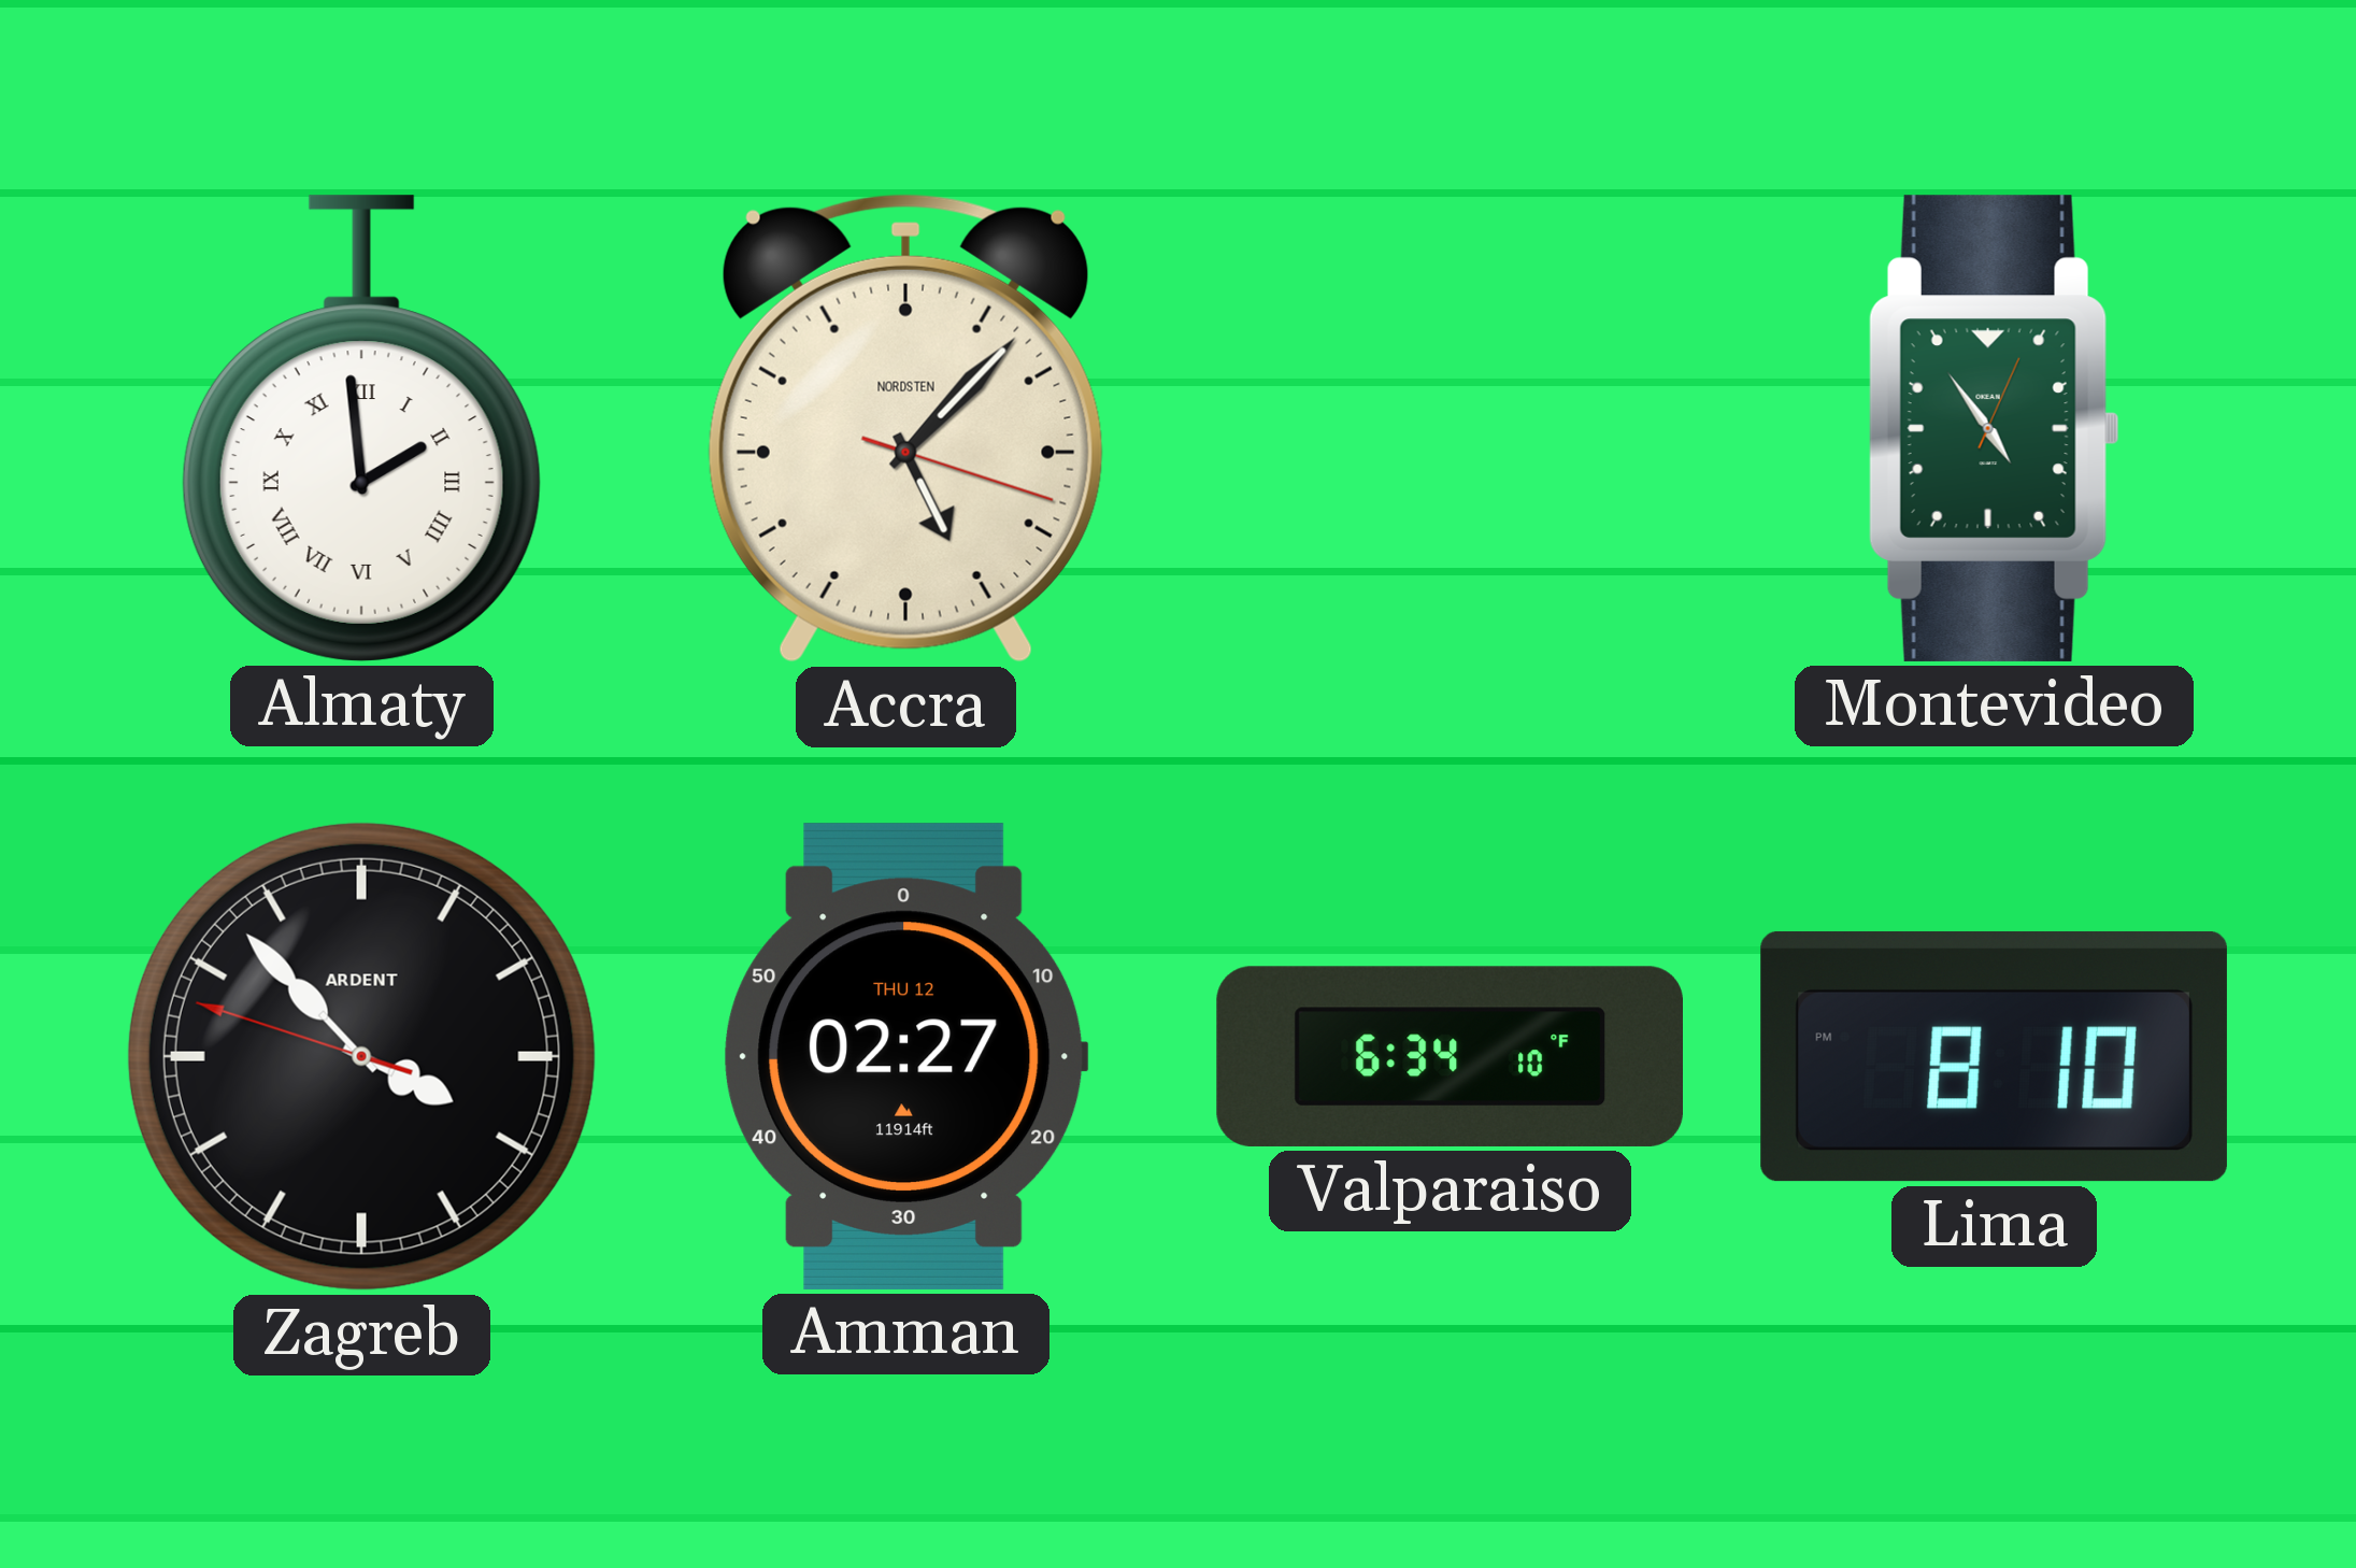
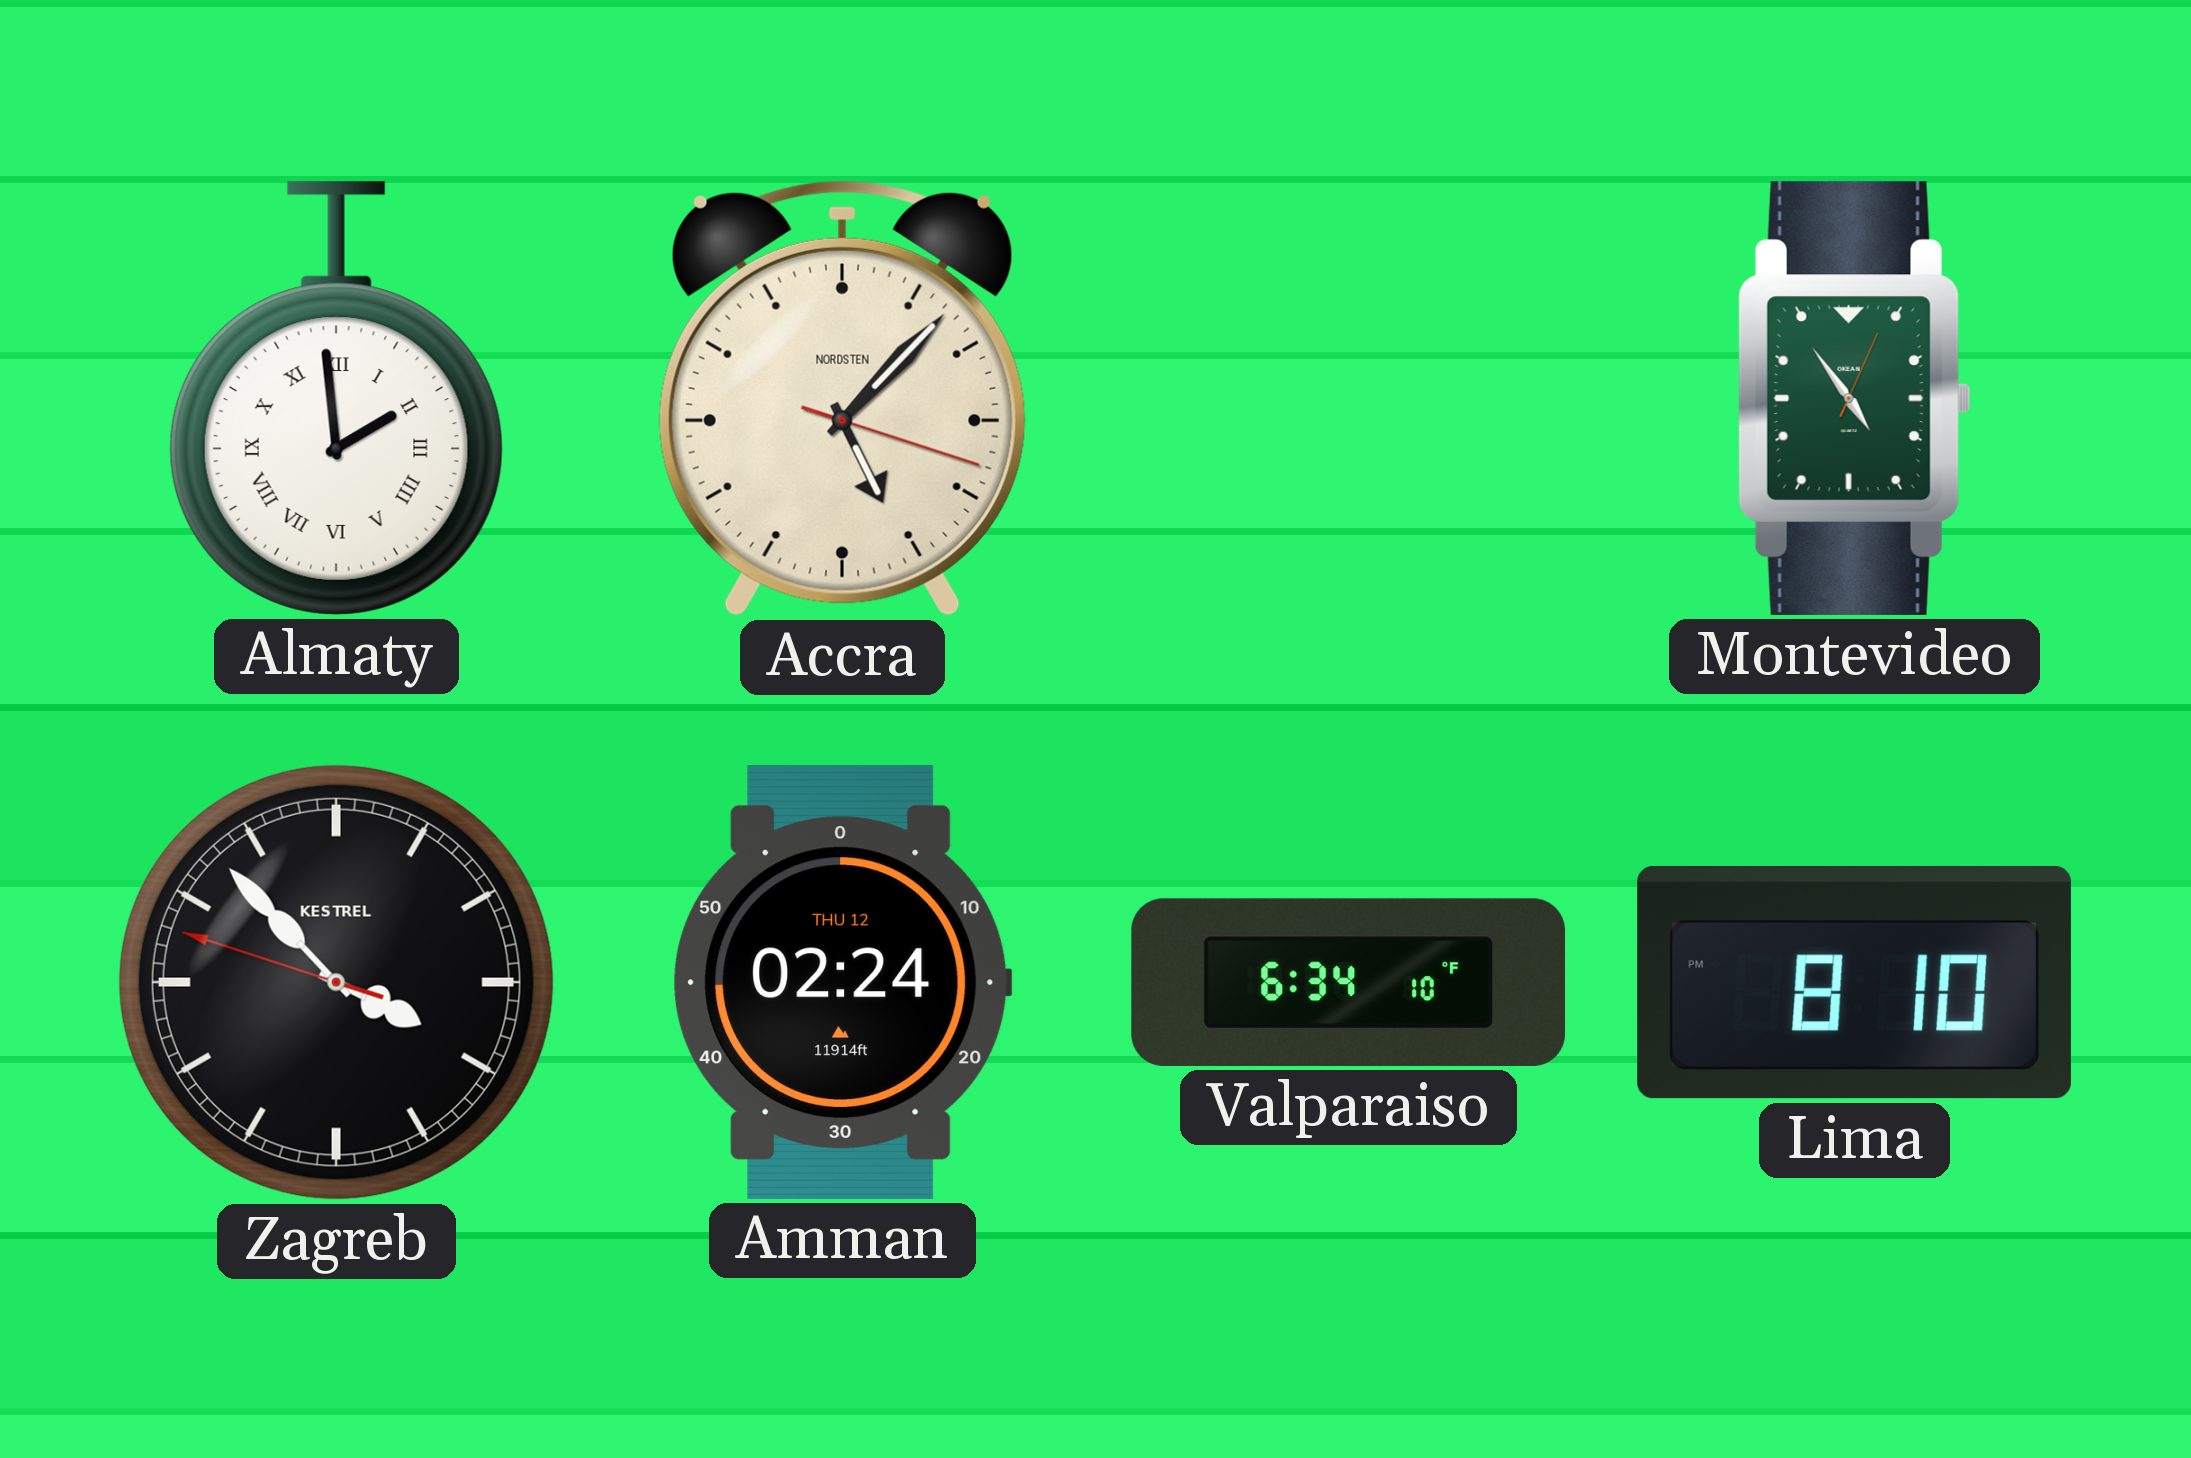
Zagreb brand: ARDENT -> KESTREL (336, 982)
Amman: 02:27 -> 02:24 (842, 982)
